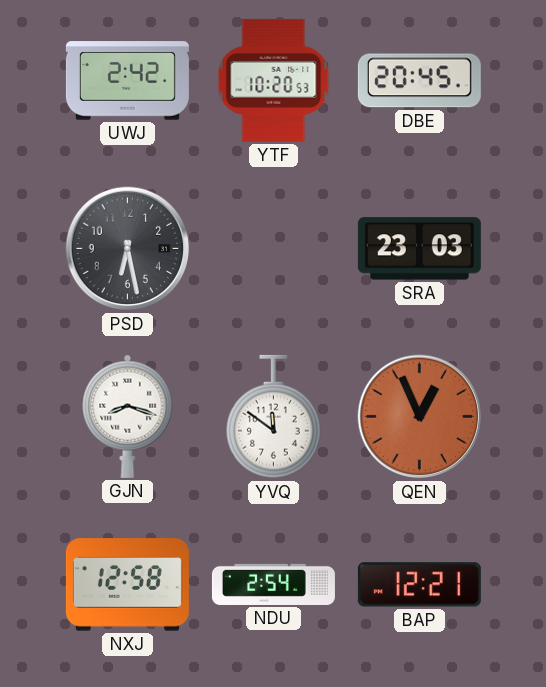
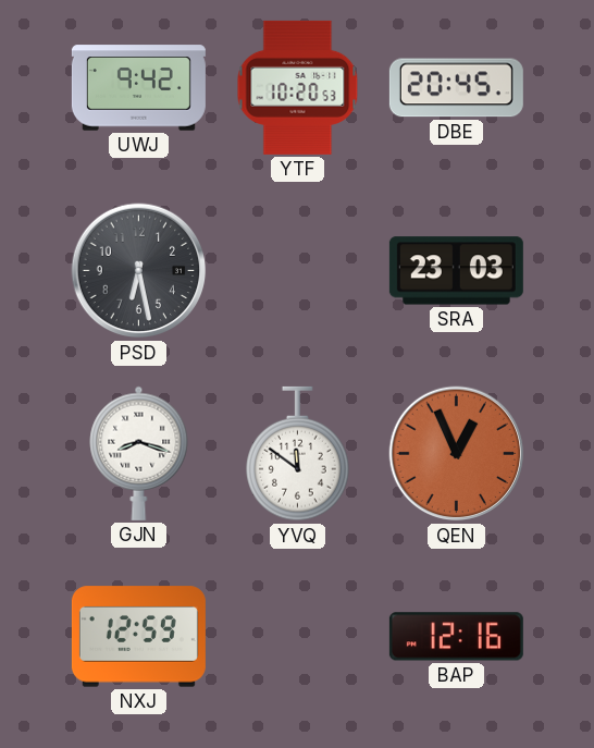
UWJ: 2:42 -> 9:42 (138, 88)
NXJ: 12:58 -> 12:59 (138, 637)
NDU: 2:54 -> none (273, 584)
BAP: 12:21 -> 12:16 (456, 637)
